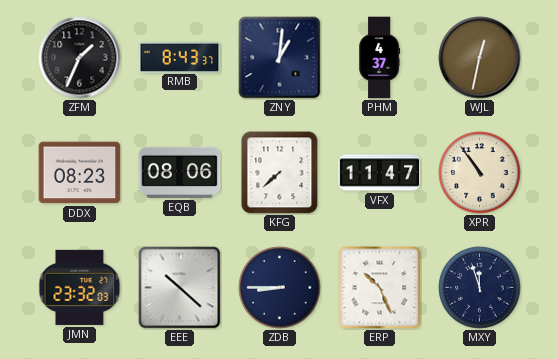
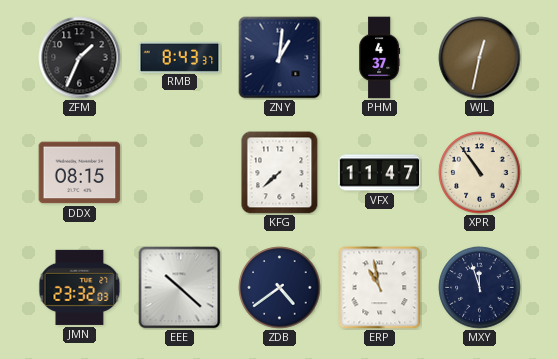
DDX: 08:23 -> 08:15 (80, 173)
EQB: 08:06 -> none (180, 172)
ZDB: 8:45 -> 4:39 (280, 288)
ERP: 10:26 -> 10:58 (380, 288)
